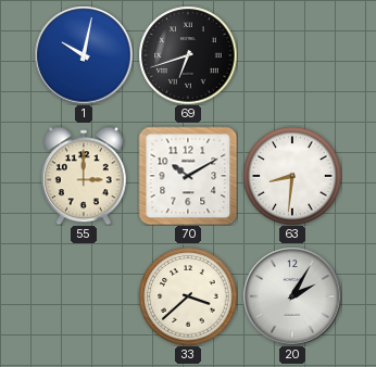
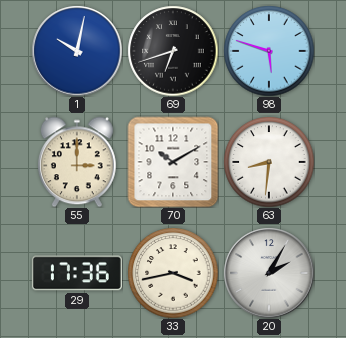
98: none -> 5:48 (269, 51)
29: none -> 17:36 (77, 273)
33: 3:38 -> 3:43 (173, 273)
